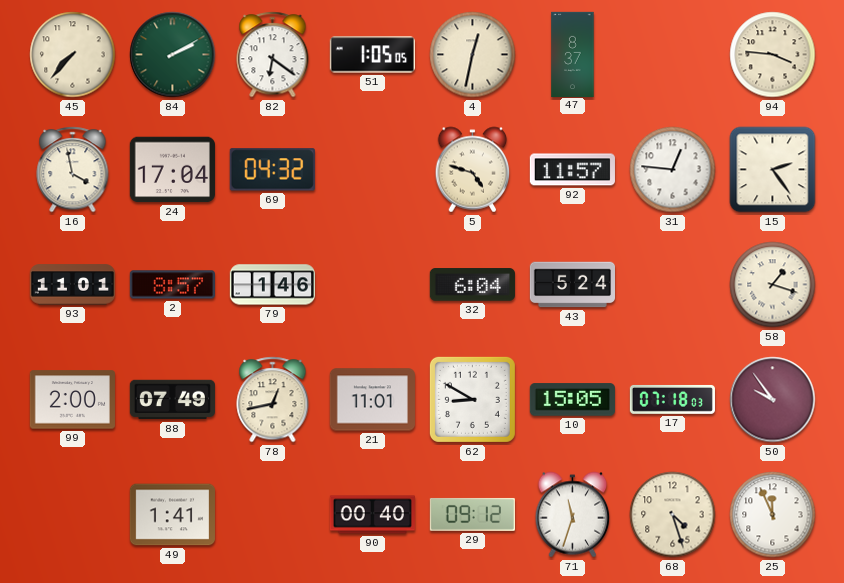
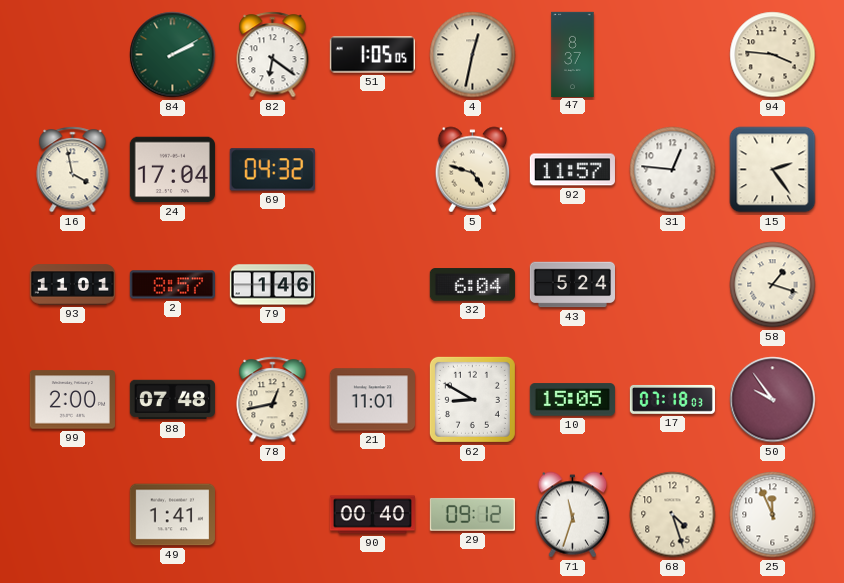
45: 7:37 -> none (73, 55)
88: 07:49 -> 07:48 (172, 400)
